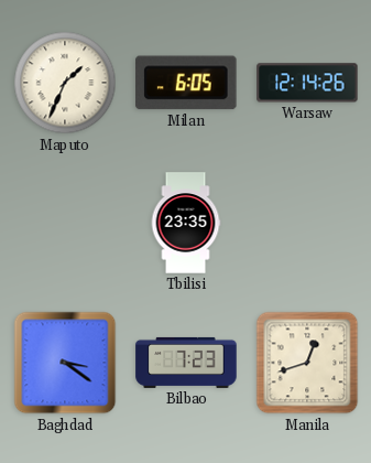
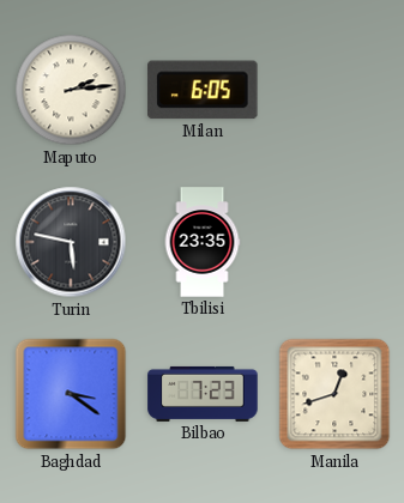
Maputo: 1:34 -> 2:14 (71, 90)
Warsaw: 12:14 -> none (307, 83)
Turin: none -> 5:47 (71, 242)
